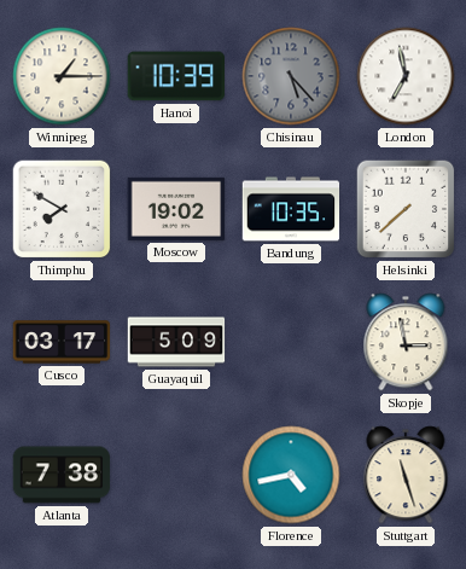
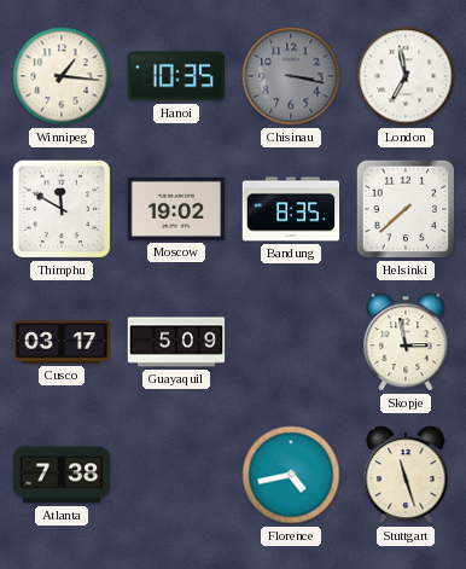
Winnipeg: 1:15 -> 1:16 (62, 76)
Hanoi: 10:39 -> 10:35 (175, 76)
Chisinau: 5:23 -> 3:17 (291, 76)
Thimphu: 7:50 -> 11:50 (62, 209)
Bandung: 10:35 -> 8:35 (291, 209)
